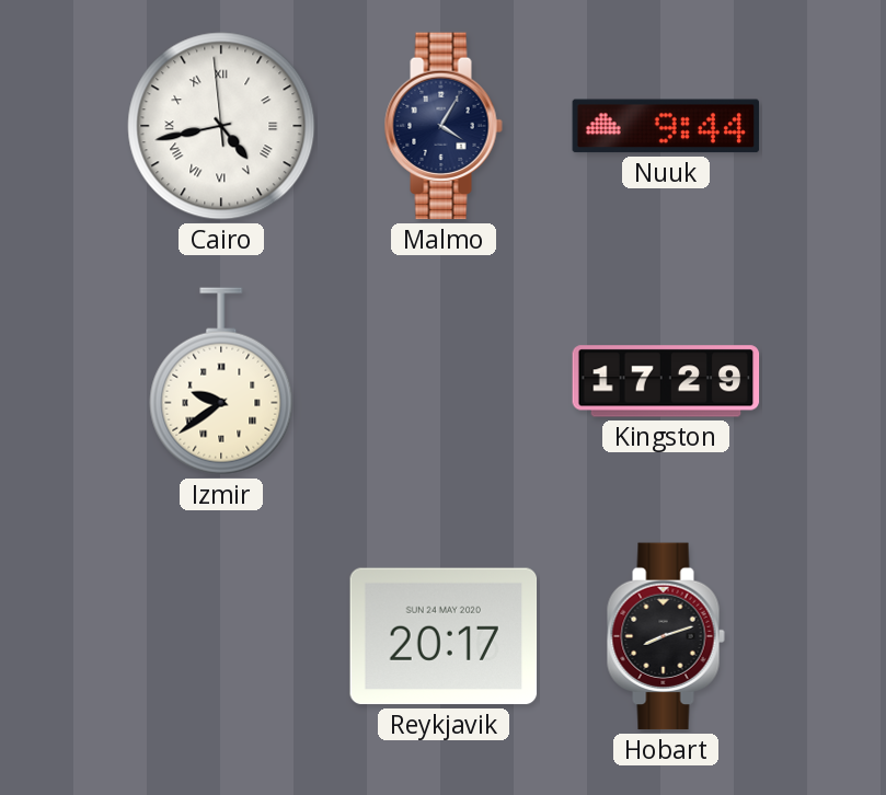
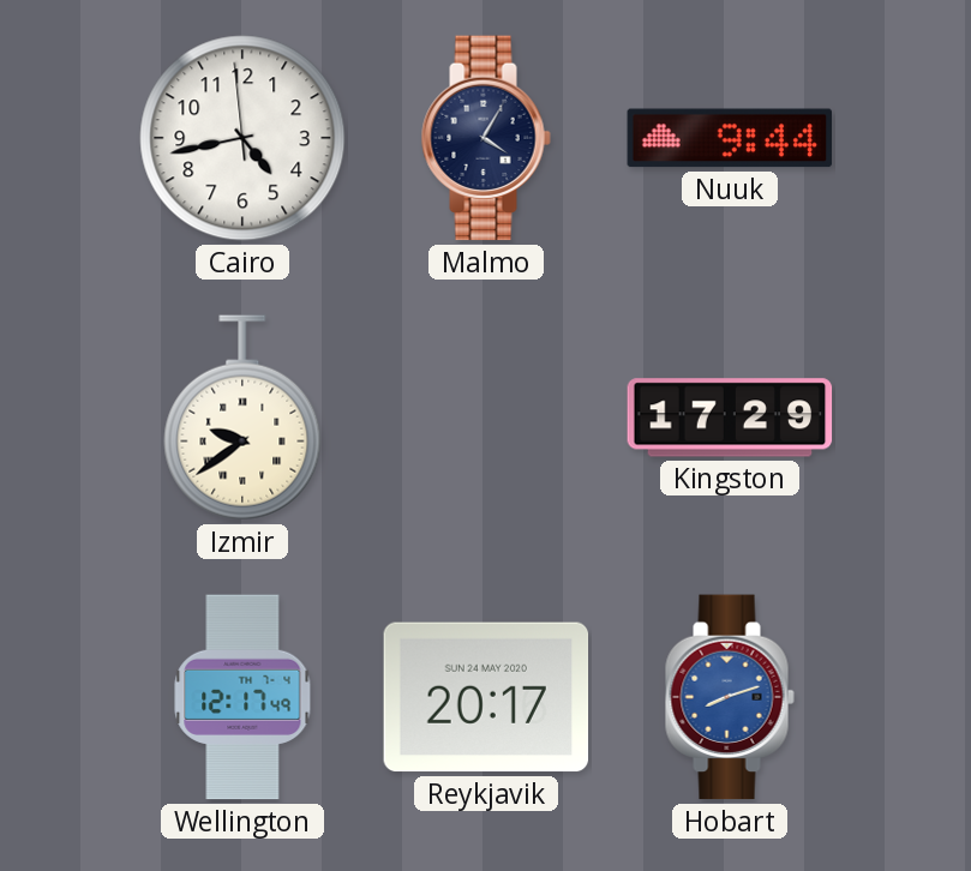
Cairo numerals: Roman -> Arabic (242, 138)
Wellington: none -> 12:17 (242, 697)
Hobart dial: black -> blue (730, 697)
